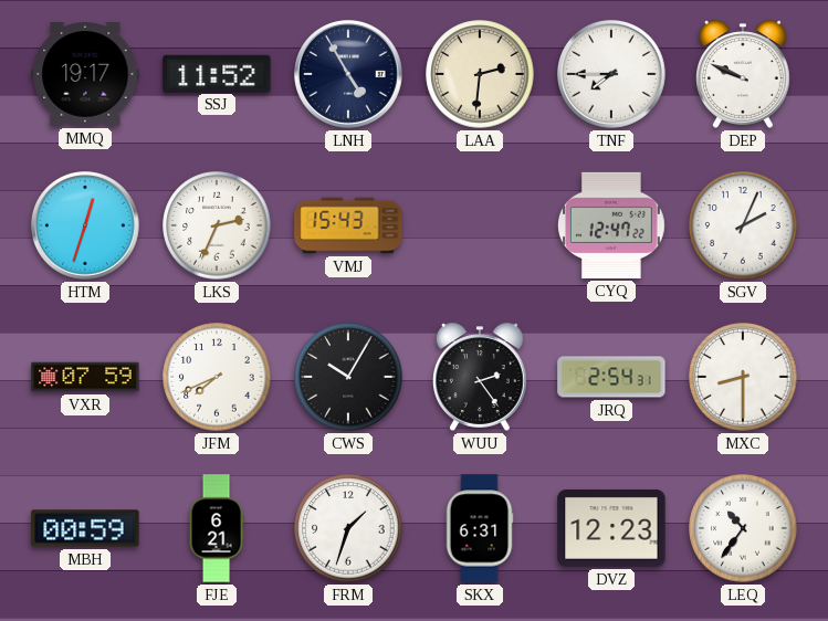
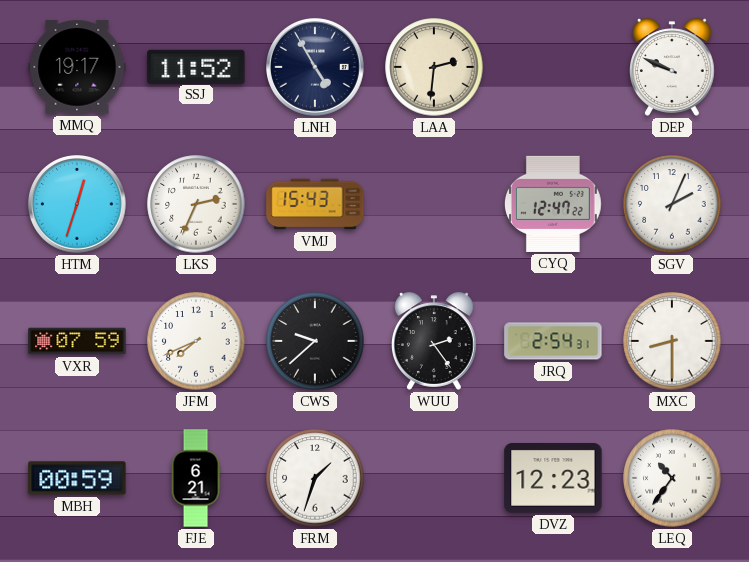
TNF: 7:45 -> none (611, 74)
CWS: 10:05 -> 9:38 (315, 341)
SKX: 6:31 -> none (480, 528)
